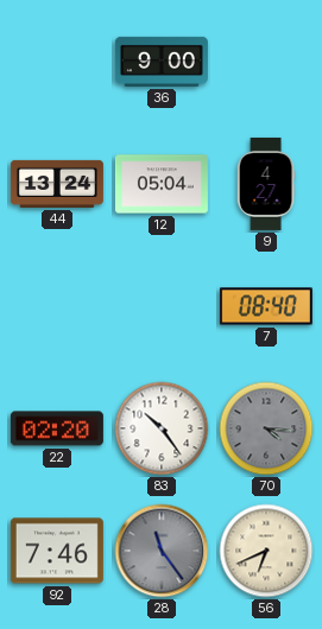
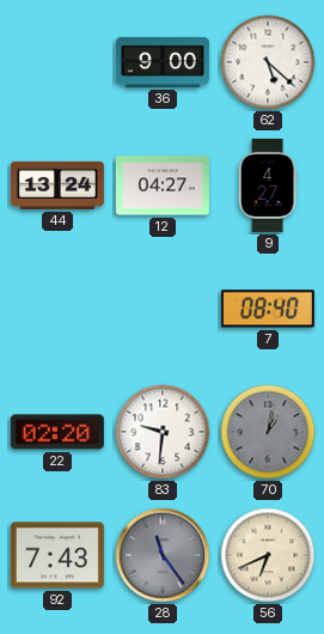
62: none -> 5:22 (268, 62)
12: 05:04 -> 04:27 (163, 185)
83: 10:24 -> 9:31 (163, 432)
70: 4:16 -> 1:02 (268, 432)
92: 7:46 -> 7:43 (57, 555)
